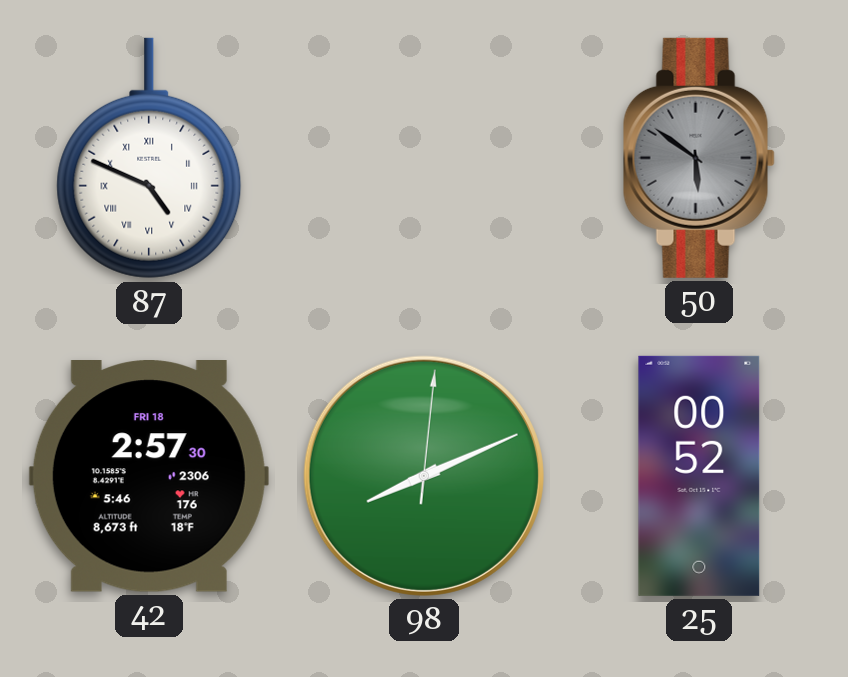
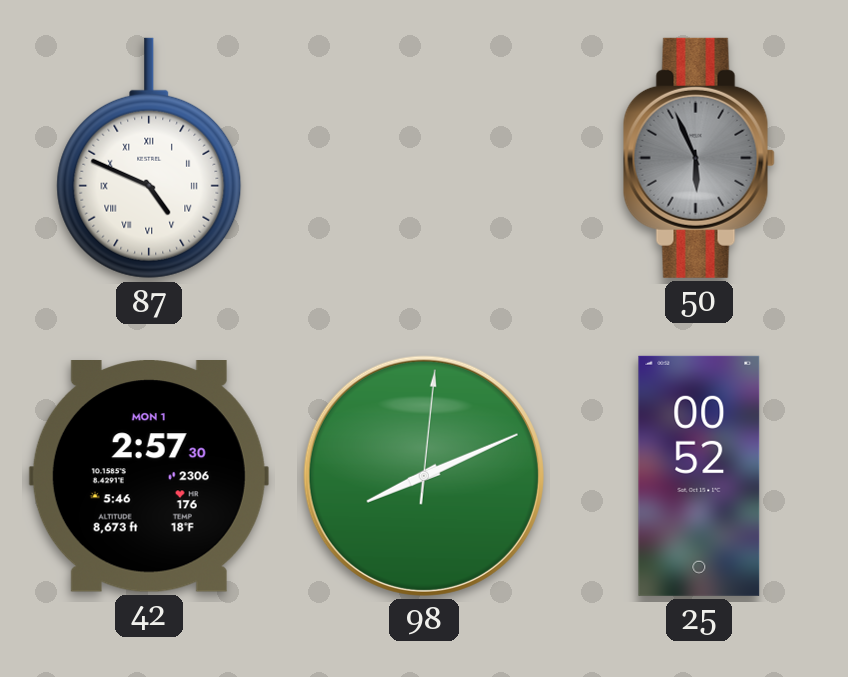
50: 5:51 -> 5:56 (699, 158)
42 date: FRI 18 -> MON 1 (149, 477)
